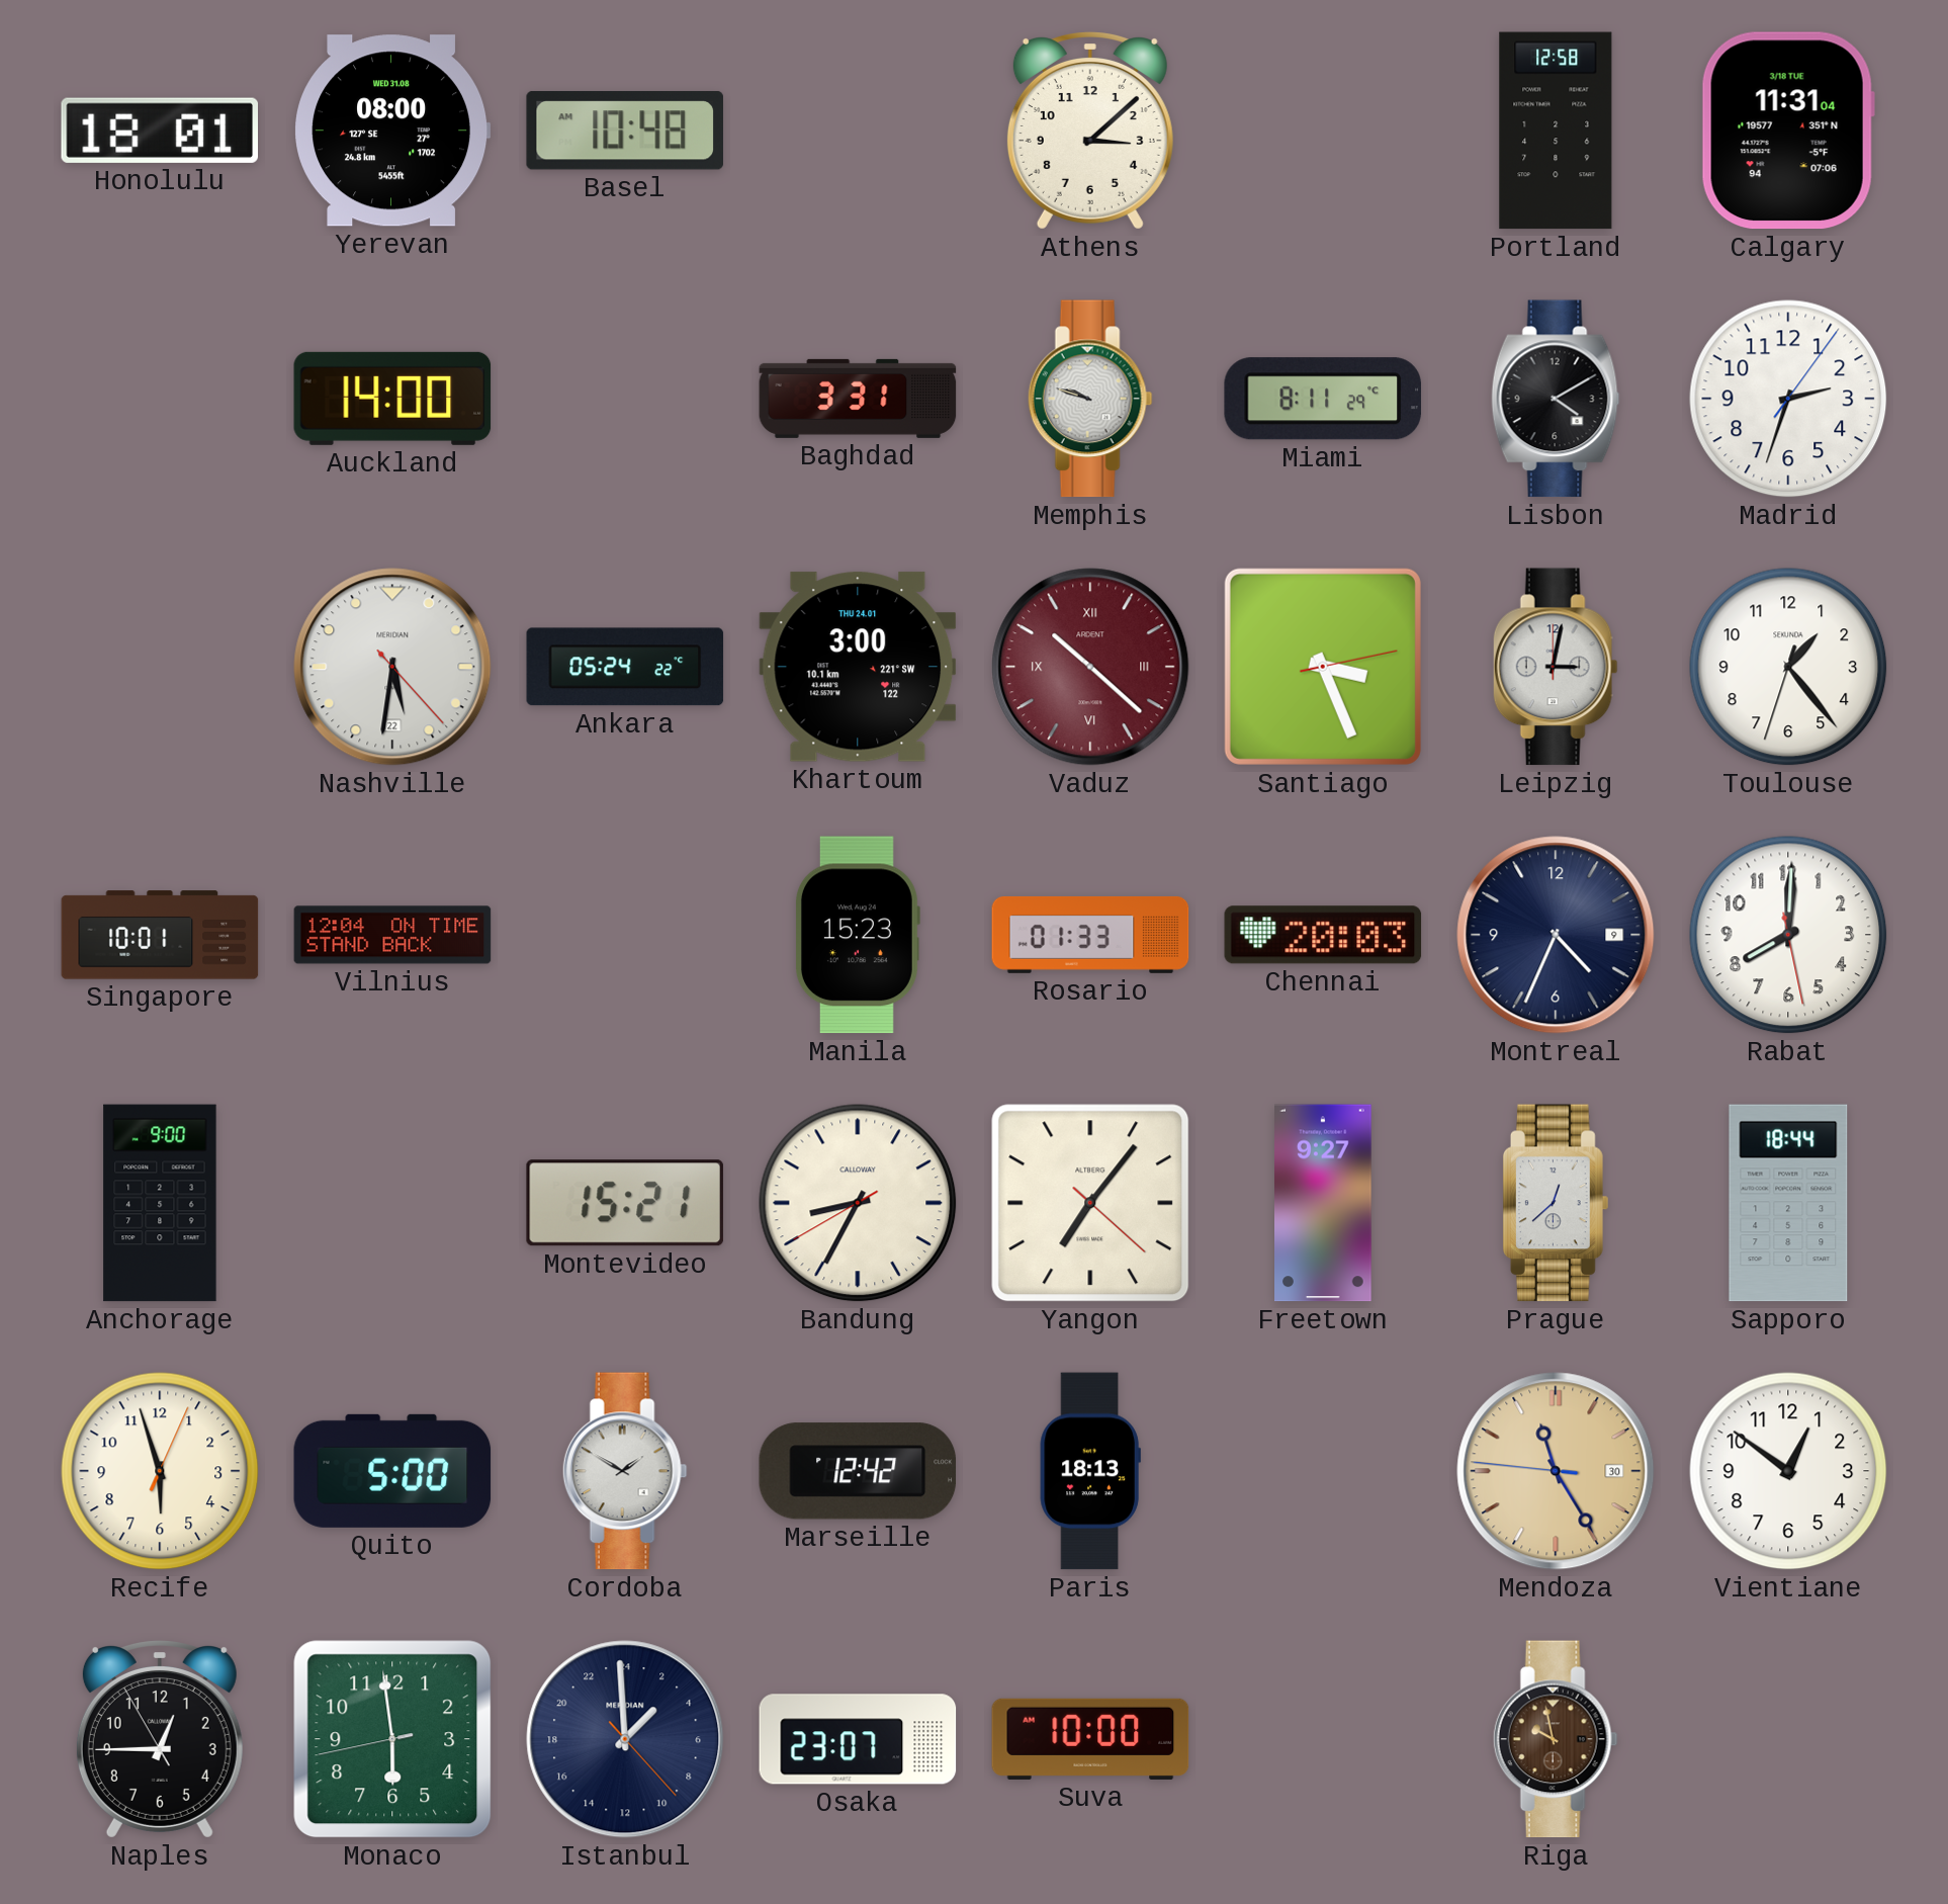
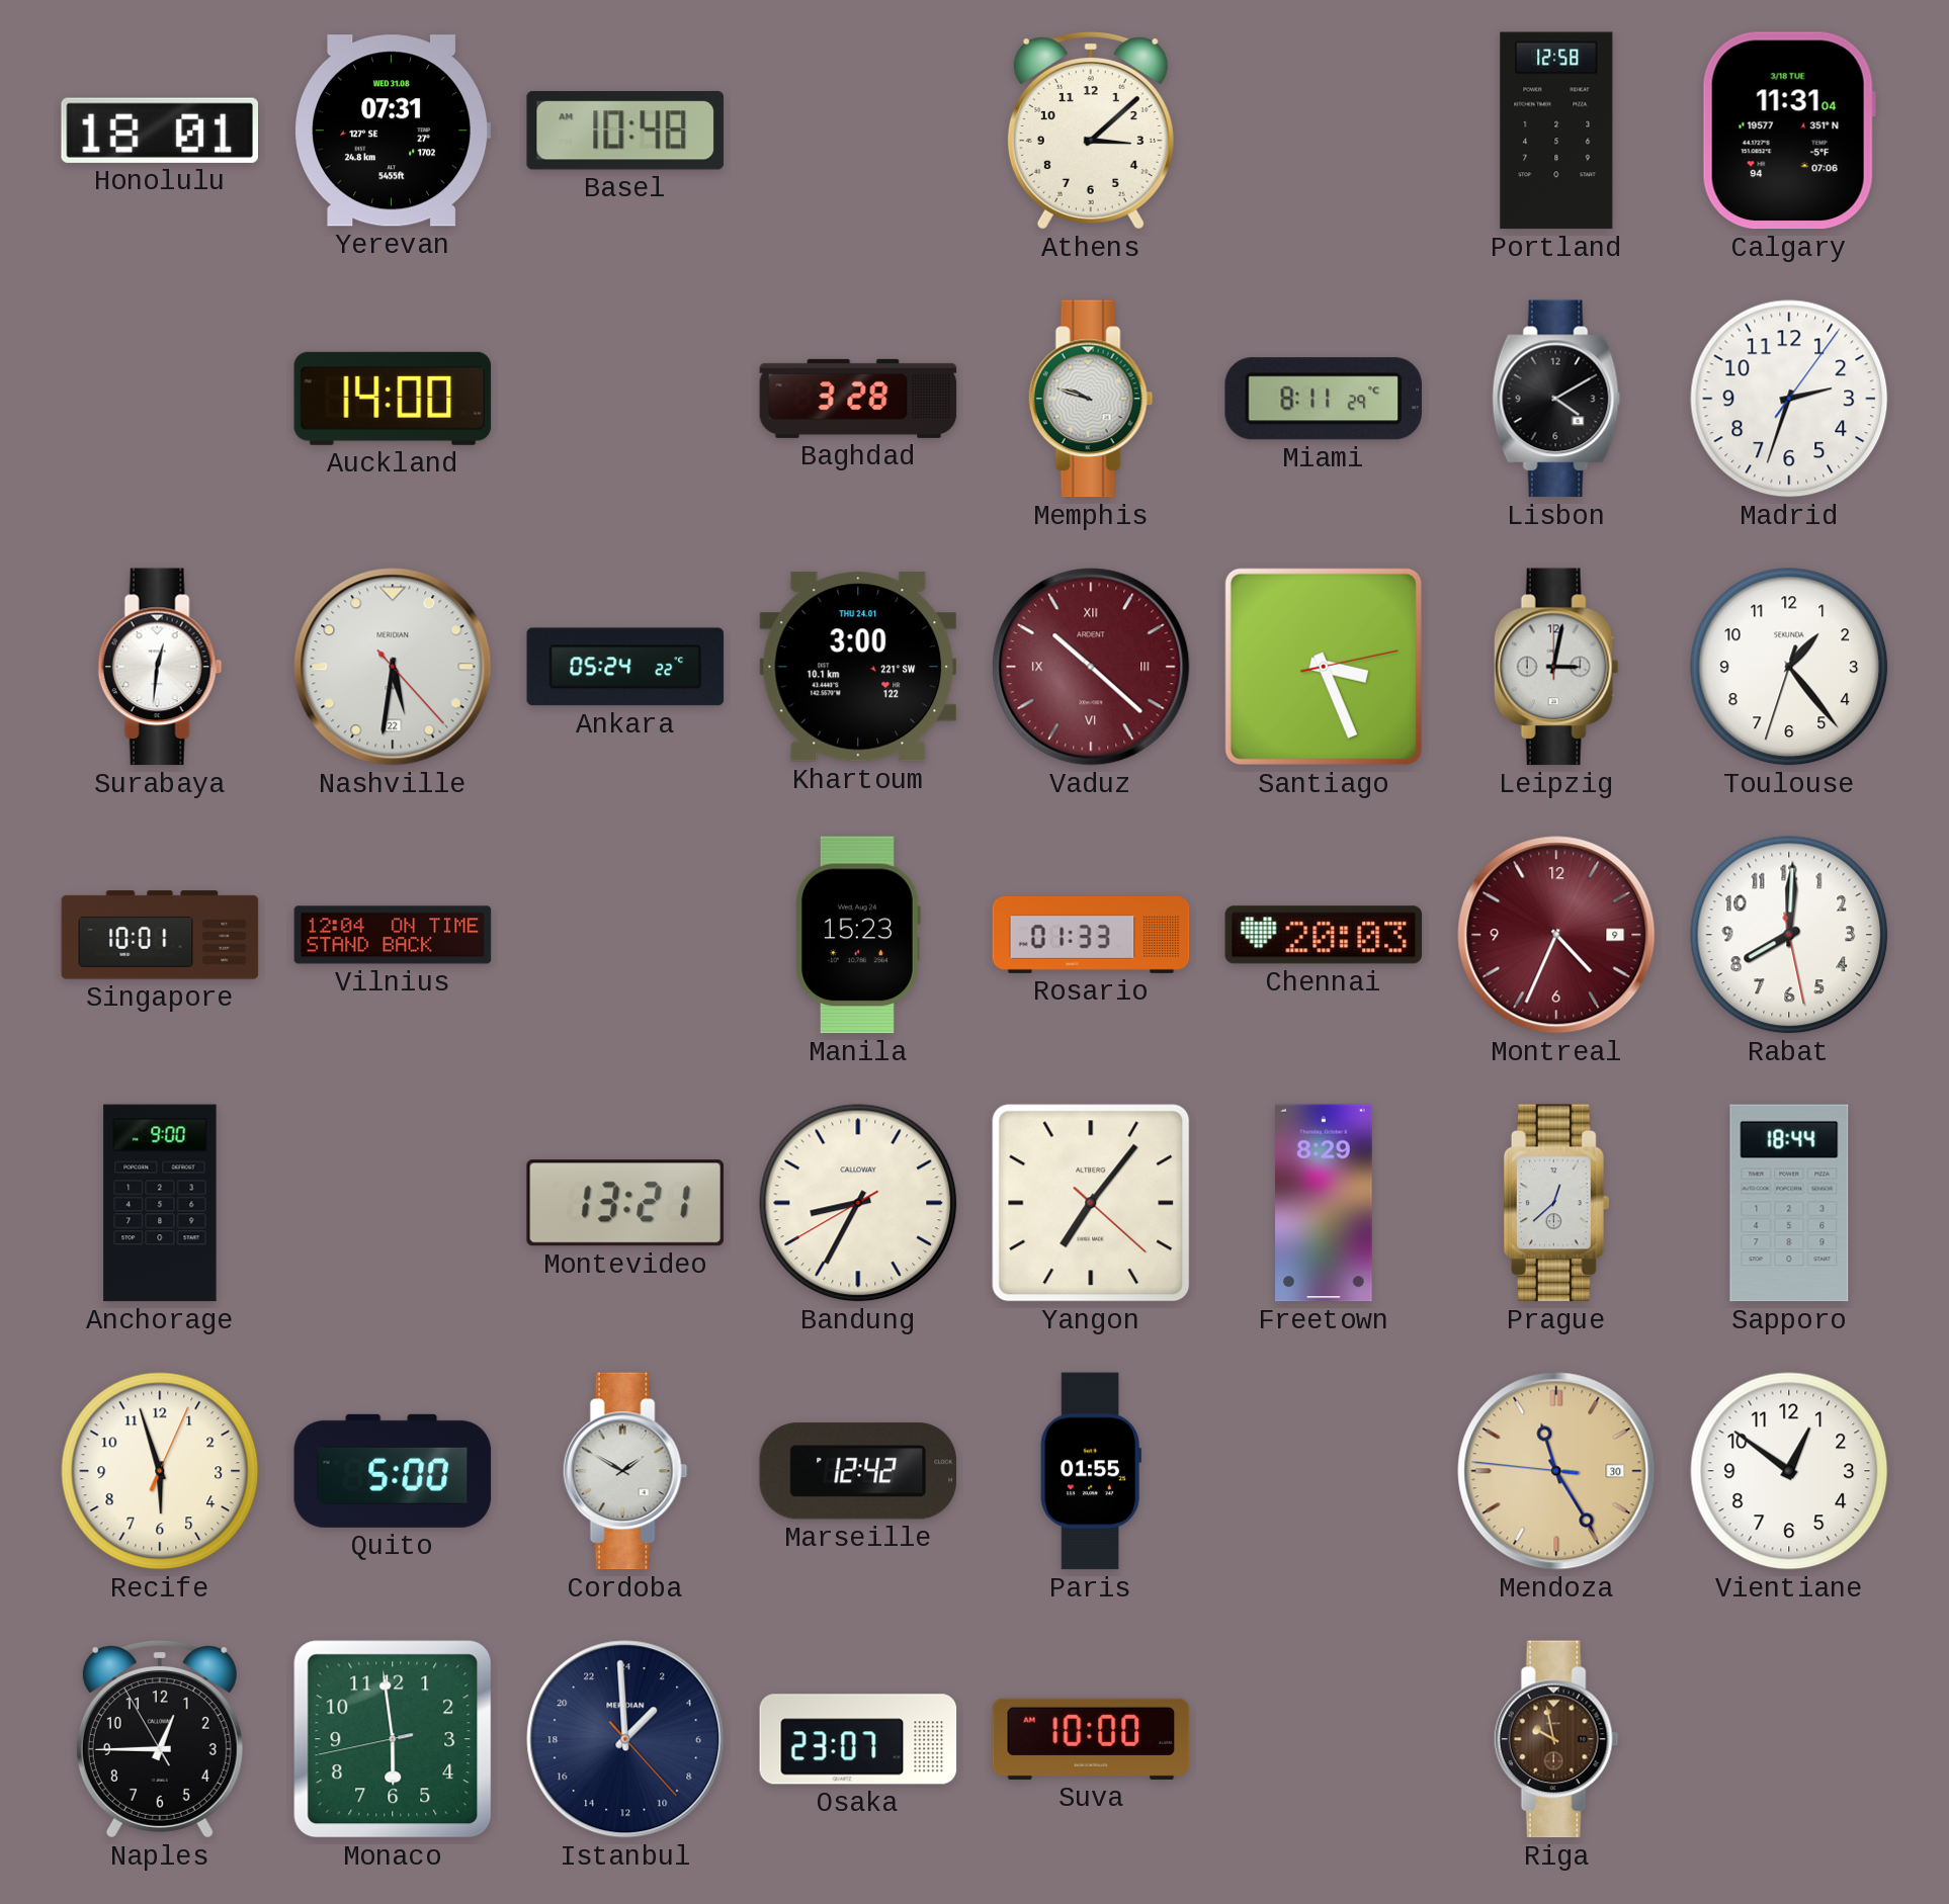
Yerevan: 08:00 -> 07:31 (393, 131)
Baghdad: 3:31 -> 3:28 (858, 399)
Surabaya: none -> 12:31 (160, 667)
Montreal dial: navy -> burgundy (1556, 935)
Montevideo: 15:21 -> 13:21 (625, 1203)
Freetown: 9:27 -> 8:29 (1325, 1203)
Paris: 18:13 -> 01:55 (1091, 1471)
